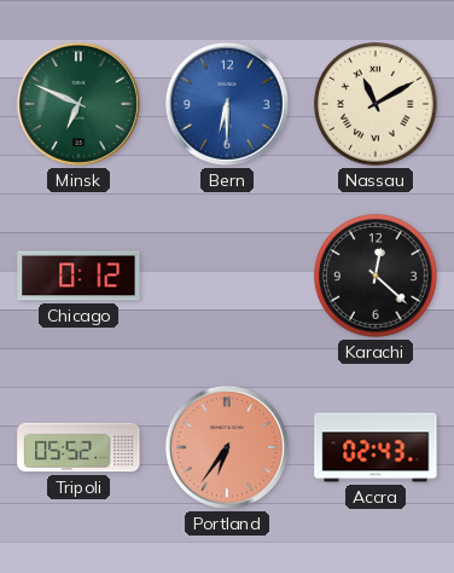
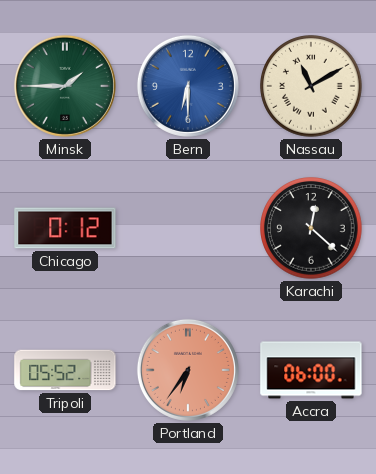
Minsk: 6:49 -> 1:45 (65, 86)
Accra: 02:43 -> 06:00 (311, 370)
